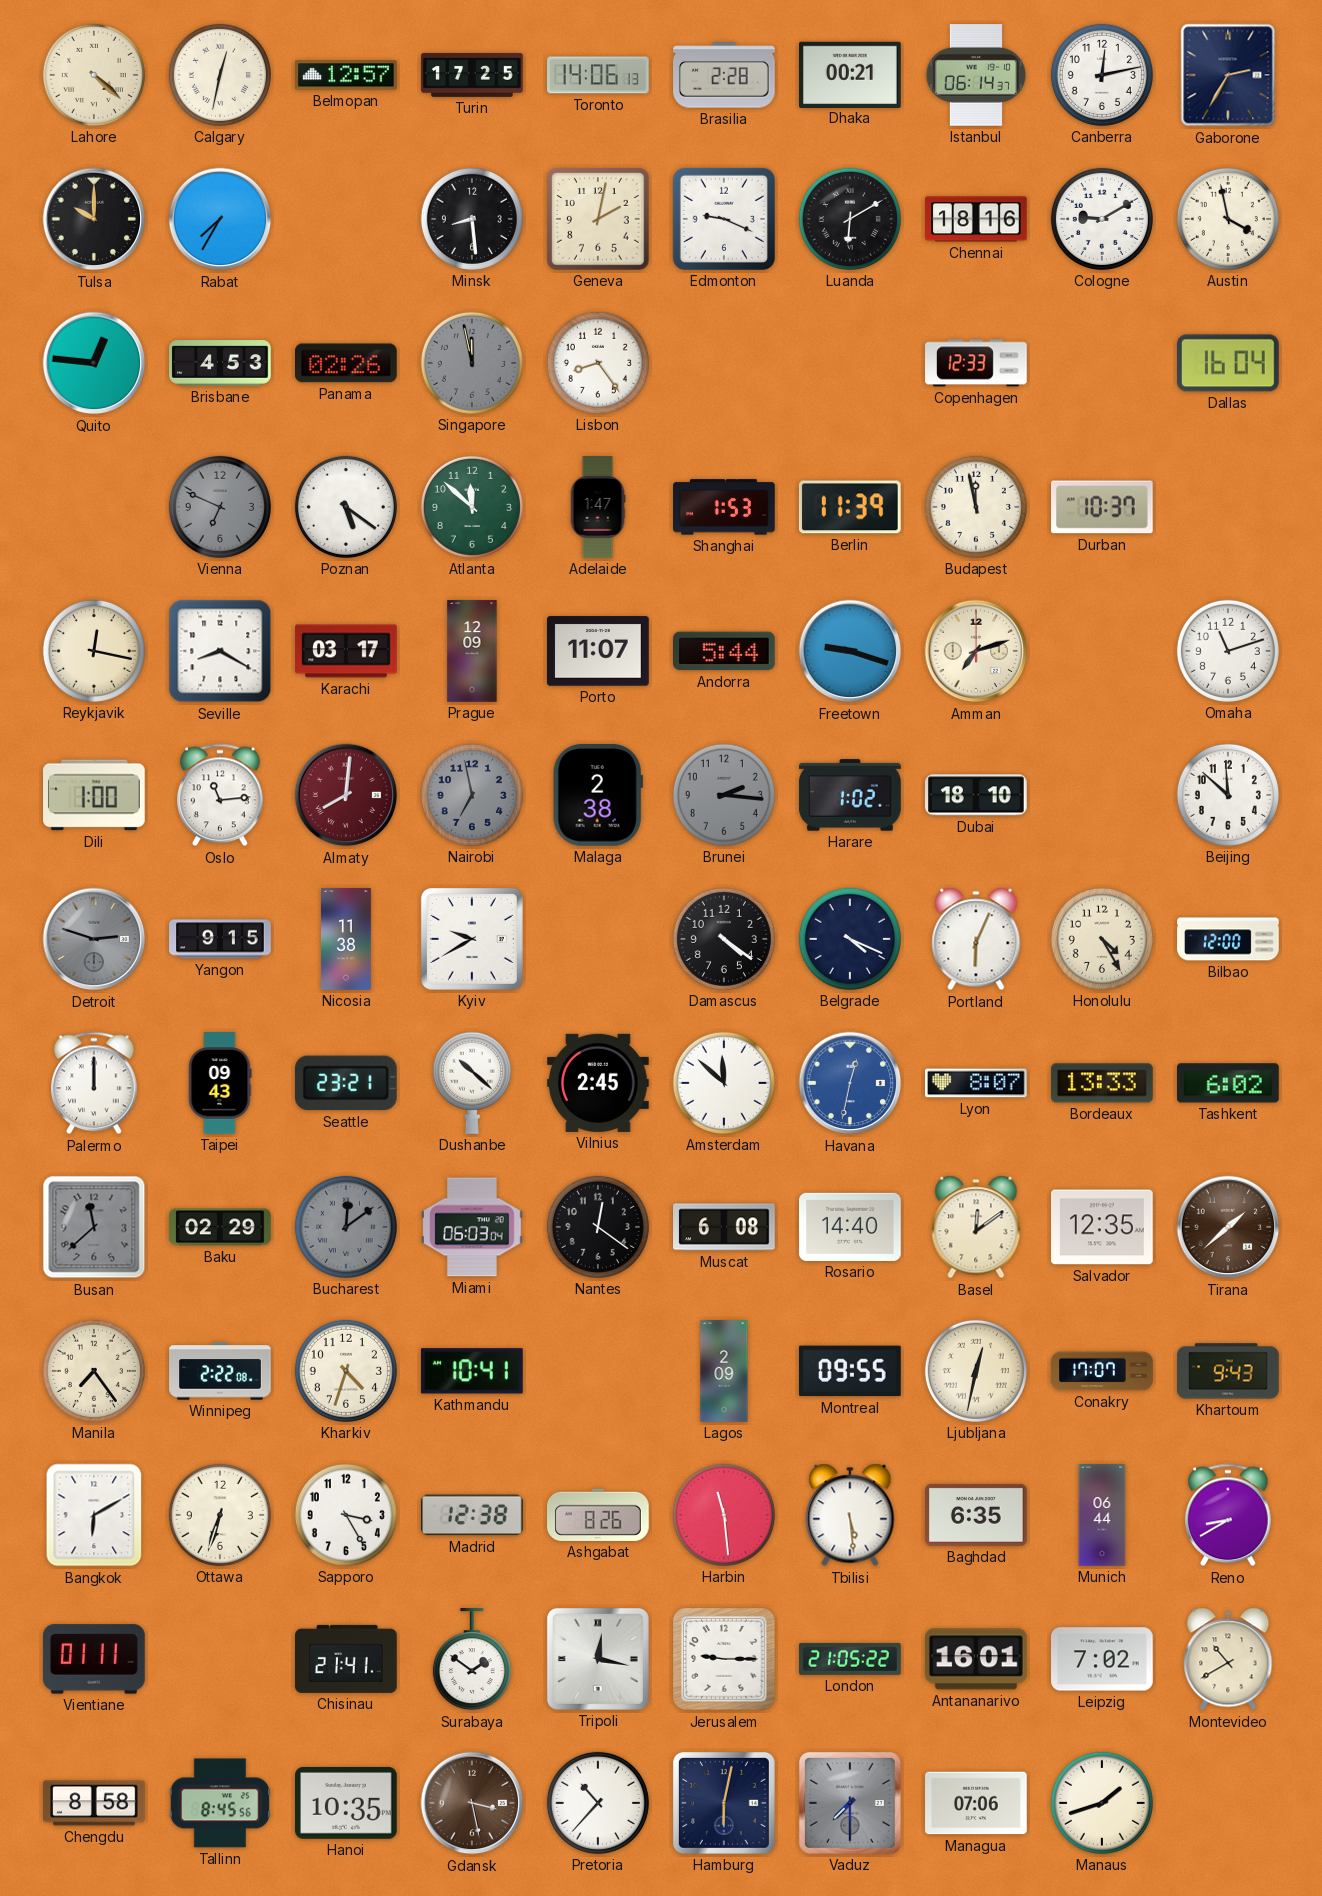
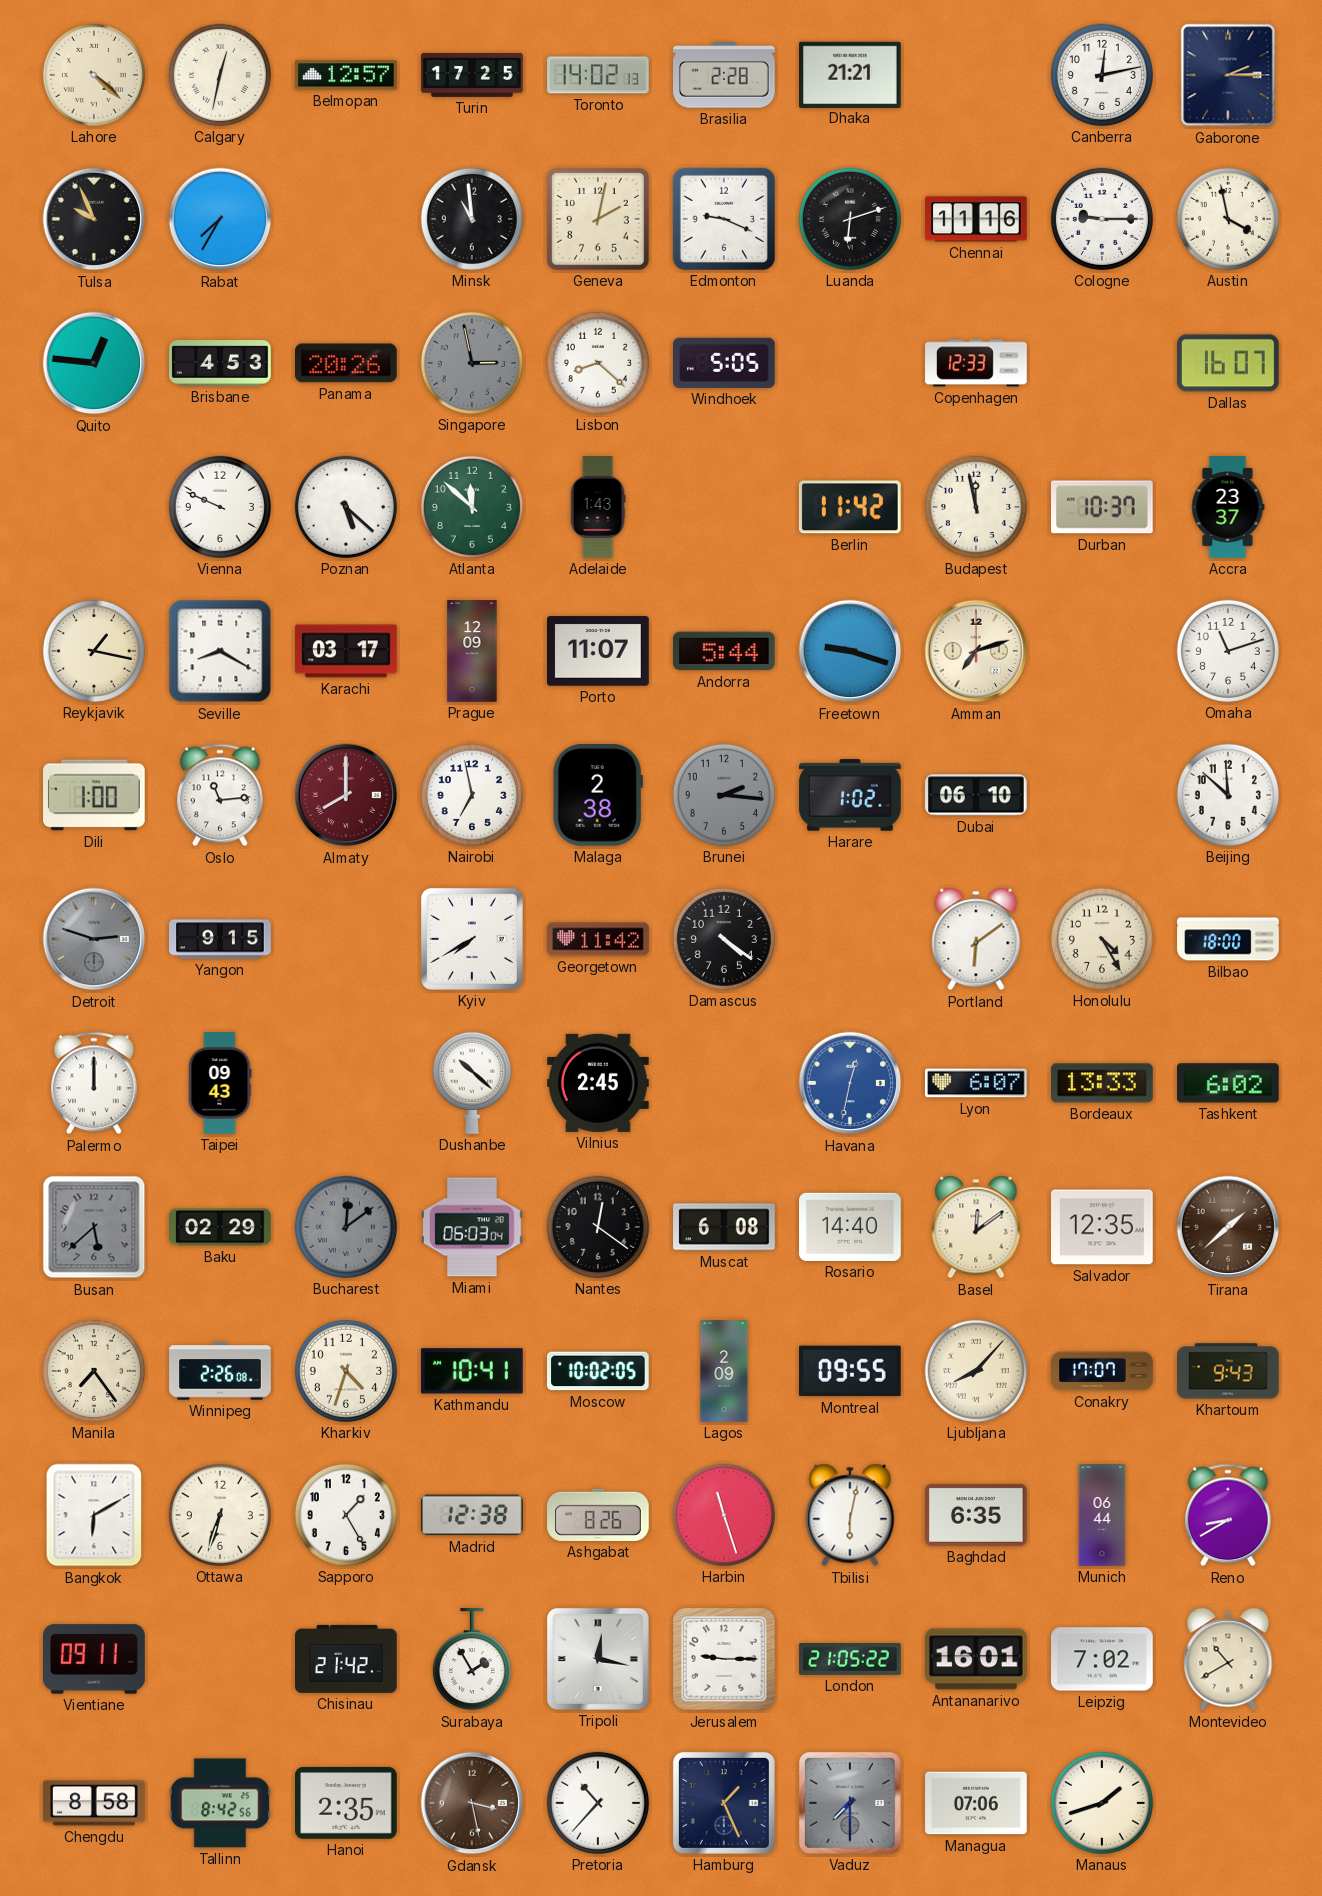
Toronto: 14:06 -> 14:02 (598, 75)
Dhaka: 00:21 -> 21:21 (850, 74)
Istanbul: 06:14 -> none (976, 75)
Gaborone: 2:35 -> 2:15 (1228, 75)
Tulsa: 10:00 -> 9:56 (94, 219)
Minsk: 8:29 -> 10:59 (472, 219)
Luanda: 6:10 -> 6:12 (850, 219)
Chennai: 18:16 -> 11:16 (976, 219)
Cologne: 9:10 -> 9:15 (1102, 219)
Panama: 02:26 -> 20:26 (347, 363)
Singapore: 11:58 -> 2:58 (472, 363)
Lisbon: 8:24 -> 8:22 (598, 363)
Windhoek: none -> 5:05 (725, 363)
Dallas: 16:04 -> 16:07 (1229, 363)
Vienna: 6:49 -> 9:49 (220, 507)
Vienna dial: grey -> white (220, 507)
Poznan: 5:21 -> 5:22 (346, 507)
Adelaide: 1:47 -> 1:43 (598, 507)
Shanghai: 1:53 -> none (724, 507)
Berlin: 11:39 -> 11:42 (850, 507)
Accra: none -> 23:37 (1228, 507)
Reykjavik: 12:17 -> 1:17 (94, 651)
Almaty: 8:01 -> 8:00 (346, 795)
Nairobi dial: grey -> white (472, 795)
Dubai: 18:10 -> 06:10 (977, 795)
Nicosia: 11:38 -> none (346, 939)
Kyiv: 9:40 -> 7:40 (472, 939)
Georgetown: none -> 11:42 (598, 939)
Belgrade: 4:19 -> none (850, 939)
Portland: 6:04 -> 6:09 (976, 939)
Bilbao: 12:00 -> 18:00 (1228, 939)
Seattle: 23:21 -> none (346, 1083)
Amsterdam: 11:52 -> none (724, 1083)
Lyon: 8:07 -> 6:07 (976, 1083)
Busan: 11:38 -> 5:38 (94, 1227)
Winnipeg: 2:22 -> 2:26 (220, 1371)
Moscow: none -> 10:02 (599, 1371)
Ljubljana: 12:32 -> 8:07 (976, 1371)
Sapporo: 3:25 -> 1:25 (346, 1515)
Harbin: 11:29 -> 11:27 (724, 1515)
Tbilisi: 5:29 -> 6:02 (850, 1515)
Vientiane: 01:11 -> 09:11 (95, 1659)
Chisinau: 21:41 -> 21:42 (346, 1659)
Surabaya: 1:51 -> 1:55 (472, 1660)
Tallinn: 8:45 -> 8:42 (219, 1803)
Hanoi: 10:35 -> 2:35 (347, 1803)
Hamburg: 6:02 -> 1:26 (724, 1803)
